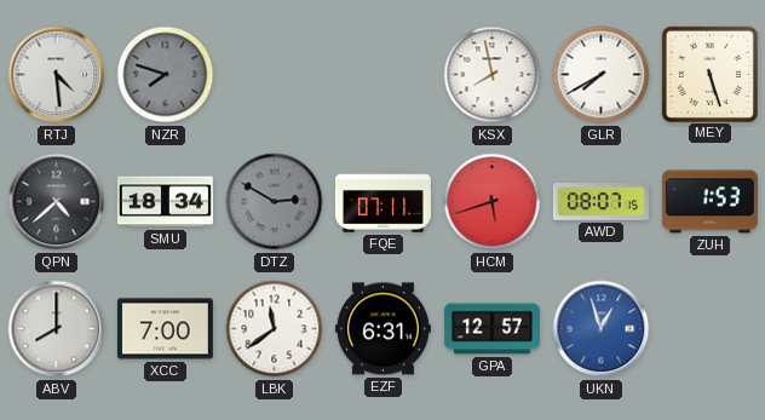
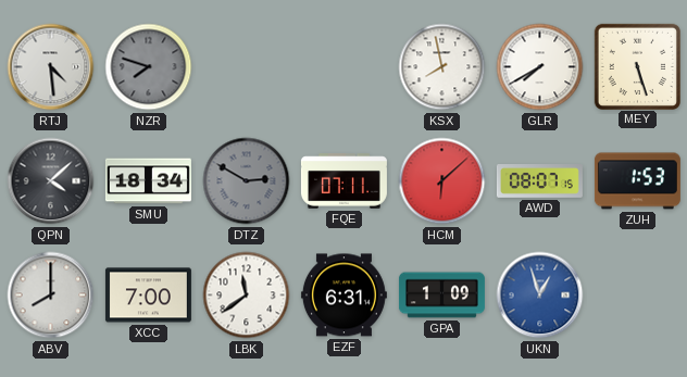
QPN: 4:38 -> 4:08 (51, 181)
HCM: 5:42 -> 6:08 (442, 181)
GPA: 12:57 -> 1:09 (441, 296)
